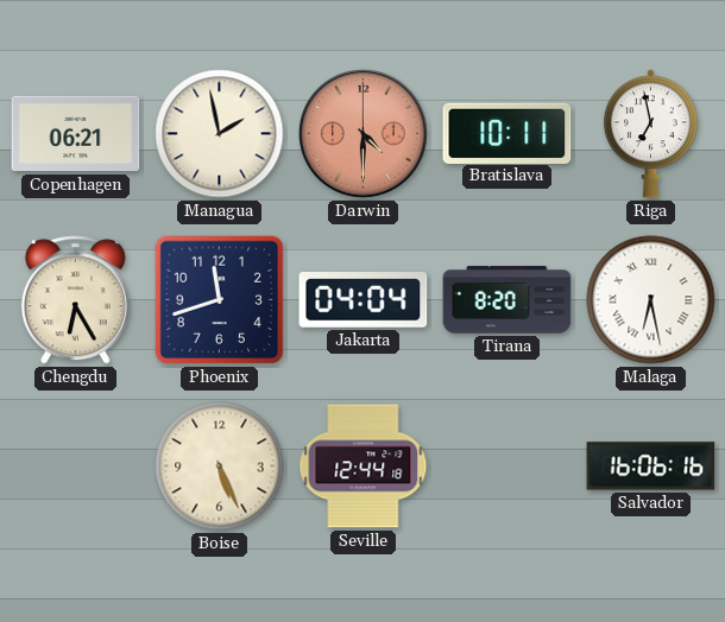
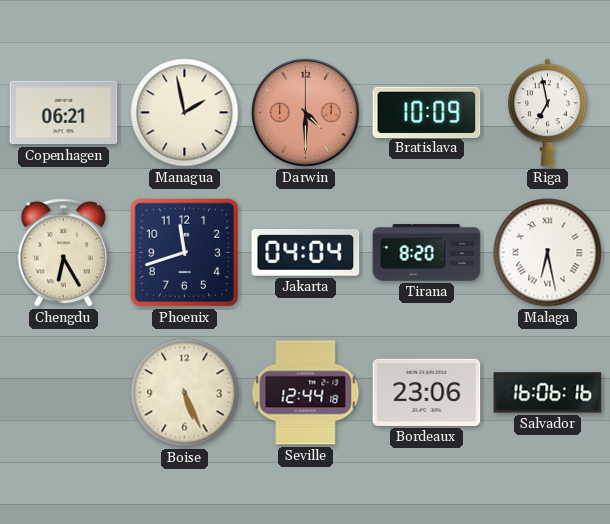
Bratislava: 10:11 -> 10:09 (427, 112)
Bordeaux: none -> 23:06 (427, 392)
